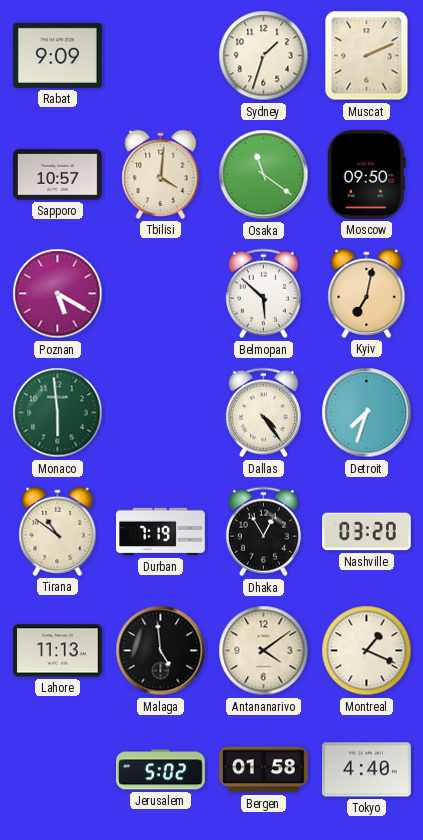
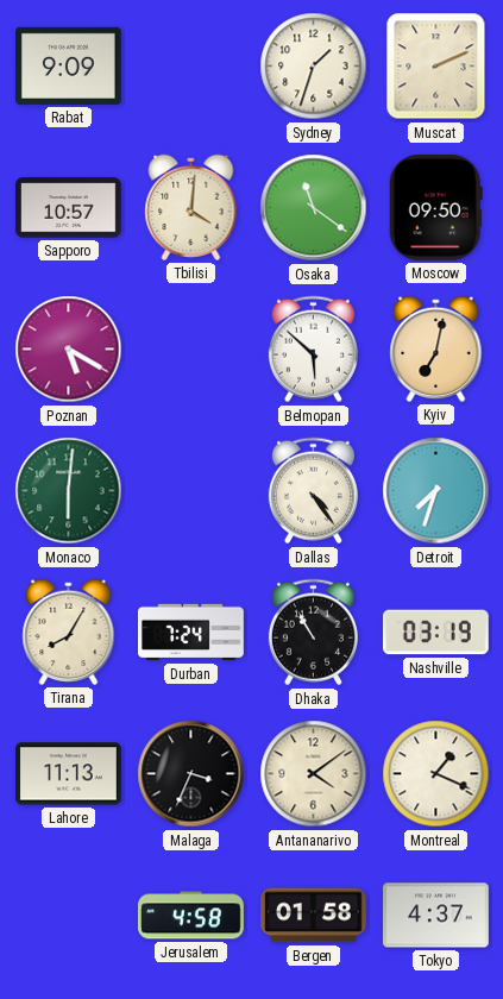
Monaco: 5:59 -> 6:01 (69, 491)
Tirana: 10:51 -> 8:05 (69, 632)
Durban: 7:19 -> 7:24 (191, 633)
Dhaka: 12:55 -> 10:55 (313, 633)
Nashville: 03:20 -> 03:19 (436, 633)
Malaga: 4:59 -> 3:34 (191, 774)
Jerusalem: 5:02 -> 4:58 (191, 916)
Tokyo: 4:40 -> 4:37 (436, 916)
